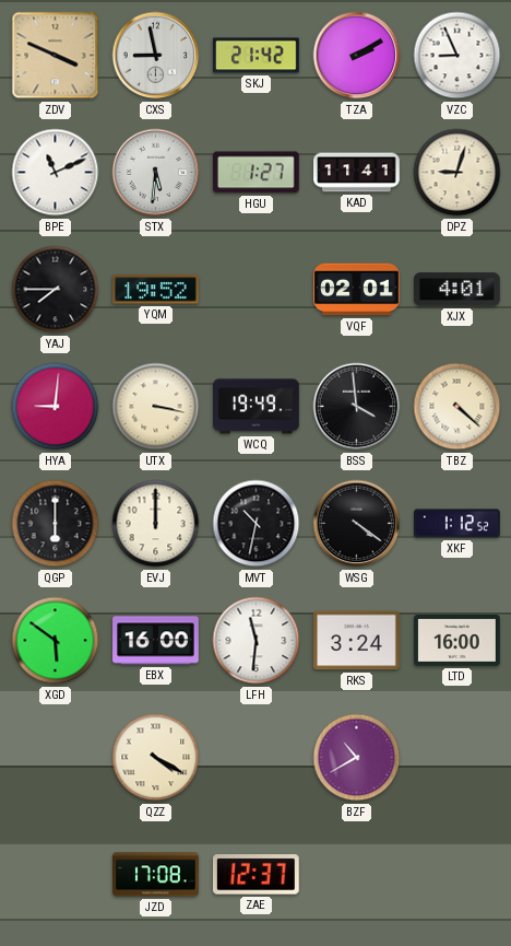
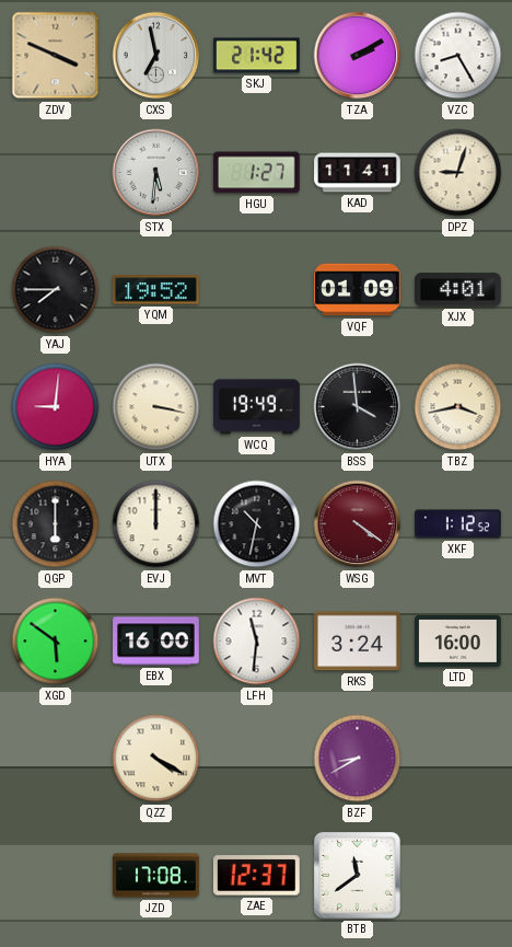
CXS: 8:58 -> 6:58 (156, 56)
VZC: 8:56 -> 8:25 (458, 56)
BPE: 11:11 -> none (56, 173)
VQF: 02:01 -> 01:09 (358, 290)
TBZ: 4:22 -> 3:43 (458, 407)
WSG dial: black -> burgundy (358, 524)
BZF: 10:40 -> 8:40 (358, 759)
BTB: none -> 11:39 (358, 876)
